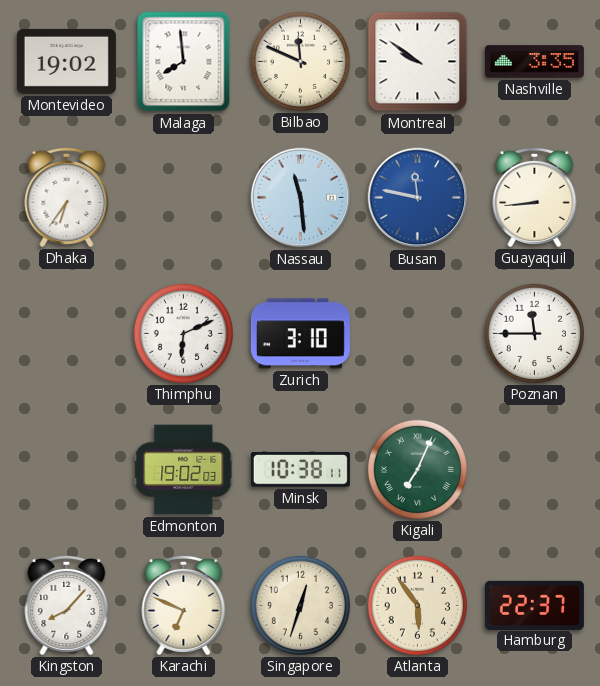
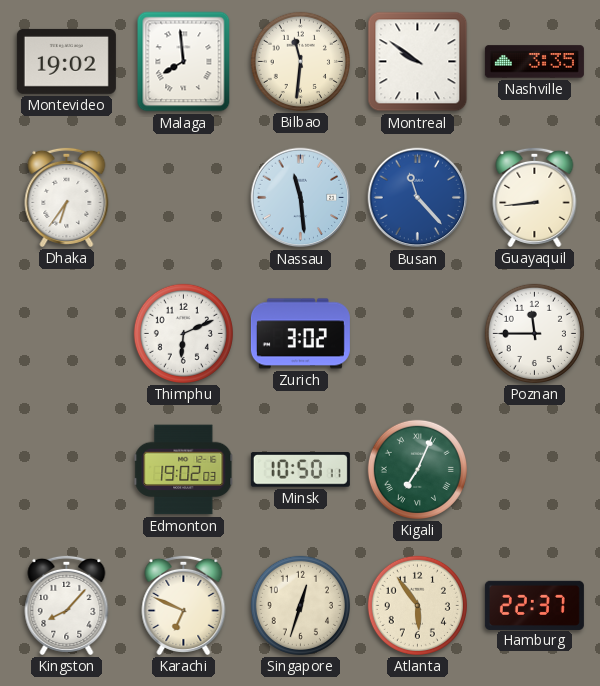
Bilbao: 11:49 -> 11:31 (300, 61)
Busan: 11:47 -> 11:23 (418, 198)
Zurich: 3:10 -> 3:02 (300, 334)
Minsk: 10:38 -> 10:50 (300, 470)
